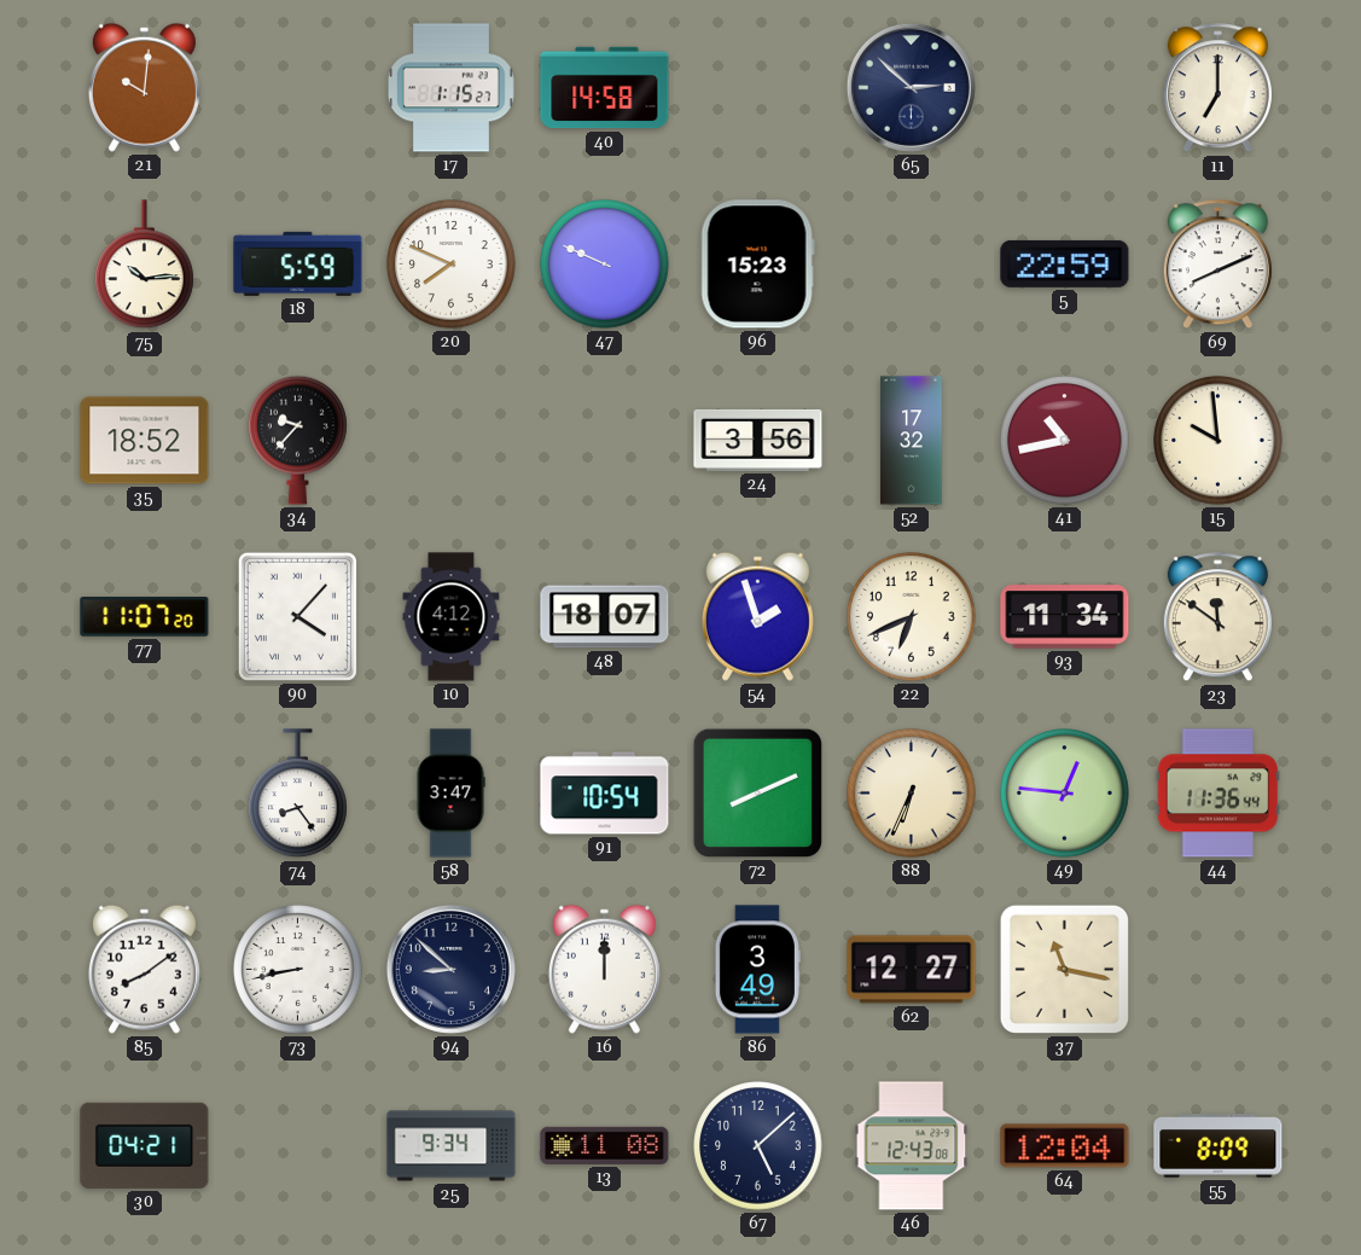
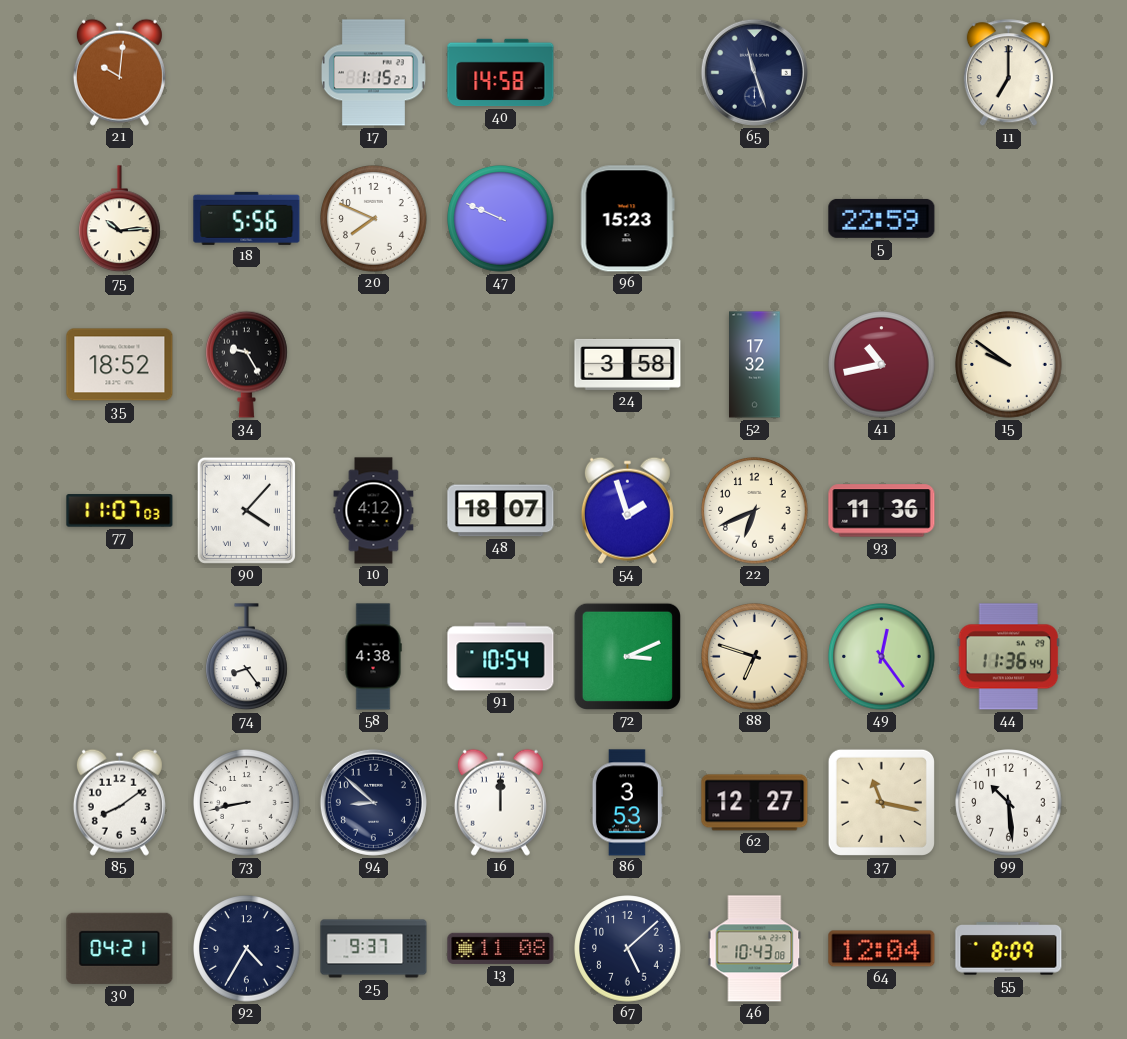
65: 2:52 -> 11:27 (754, 72)
18: 5:59 -> 5:56 (247, 218)
69: 8:11 -> none (1217, 265)
34: 9:37 -> 9:25 (247, 364)
24: 3:56 -> 3:58 (628, 364)
15: 9:59 -> 9:51 (1009, 365)
77: 11:07:20 -> 11:07:03 (120, 511)
93: 11:34 -> 11:36 (882, 511)
23: 11:51 -> none (1217, 617)
58: 3:47 -> 4:38 (373, 657)
72: 8:11 -> 3:11 (627, 656)
88: 6:34 -> 6:48 (755, 657)
49: 12:46 -> 12:24 (882, 657)
86: 3:49 -> 3:53 (627, 803)
99: none -> 10:29 (1009, 803)
92: none -> 4:35 (247, 949)
25: 9:34 -> 9:37 (374, 949)
46: 12:43 -> 10:43 (755, 949)
